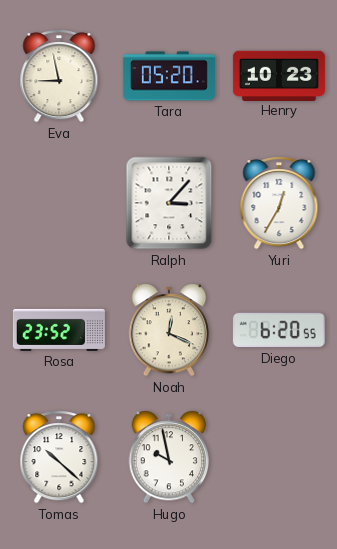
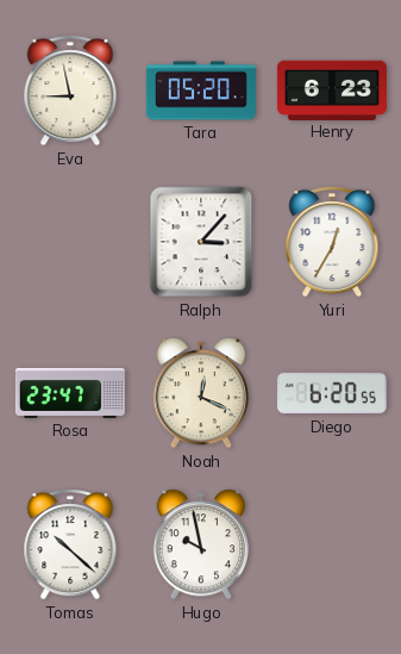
Henry: 10:23 -> 6:23 (332, 89)
Rosa: 23:52 -> 23:47 (70, 393)
